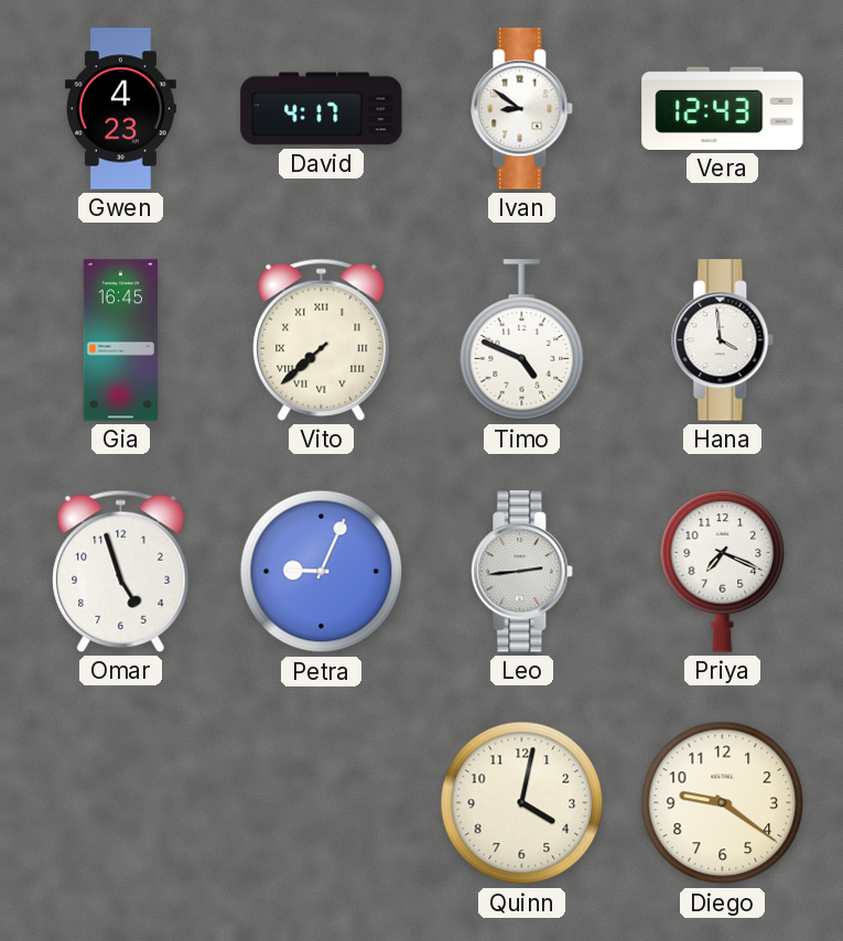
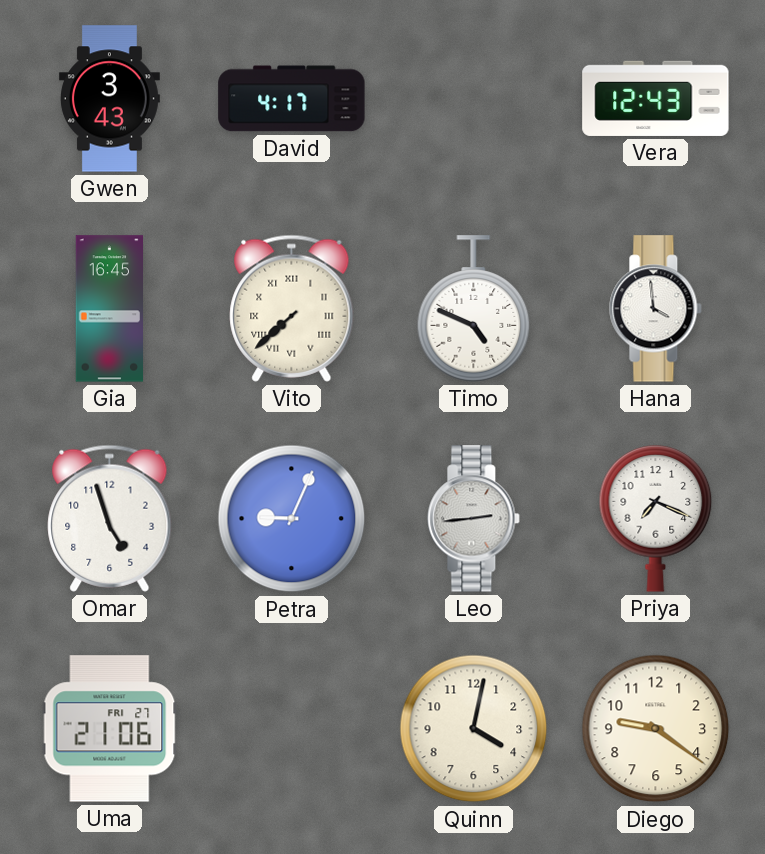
Gwen: 4:23 -> 3:43 (109, 99)
Ivan: 8:51 -> none (522, 109)
Uma: none -> 21:06 (110, 729)
